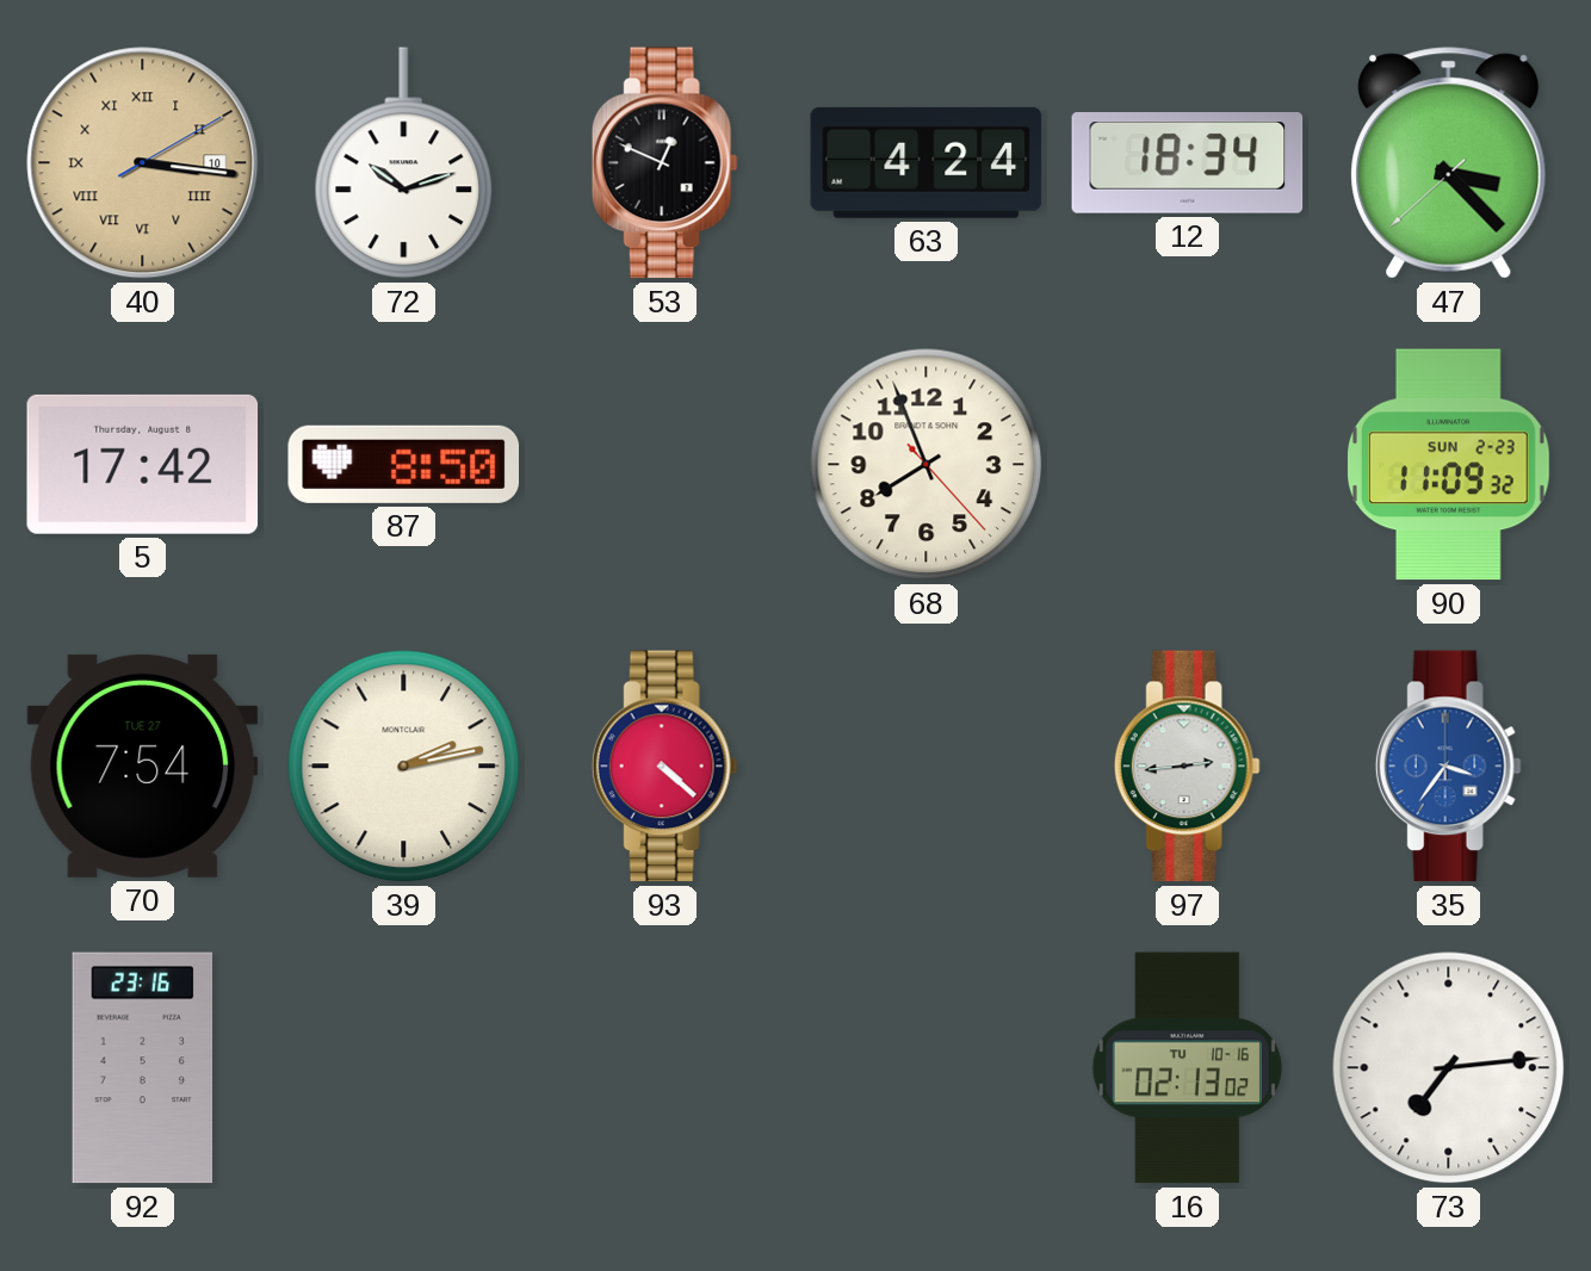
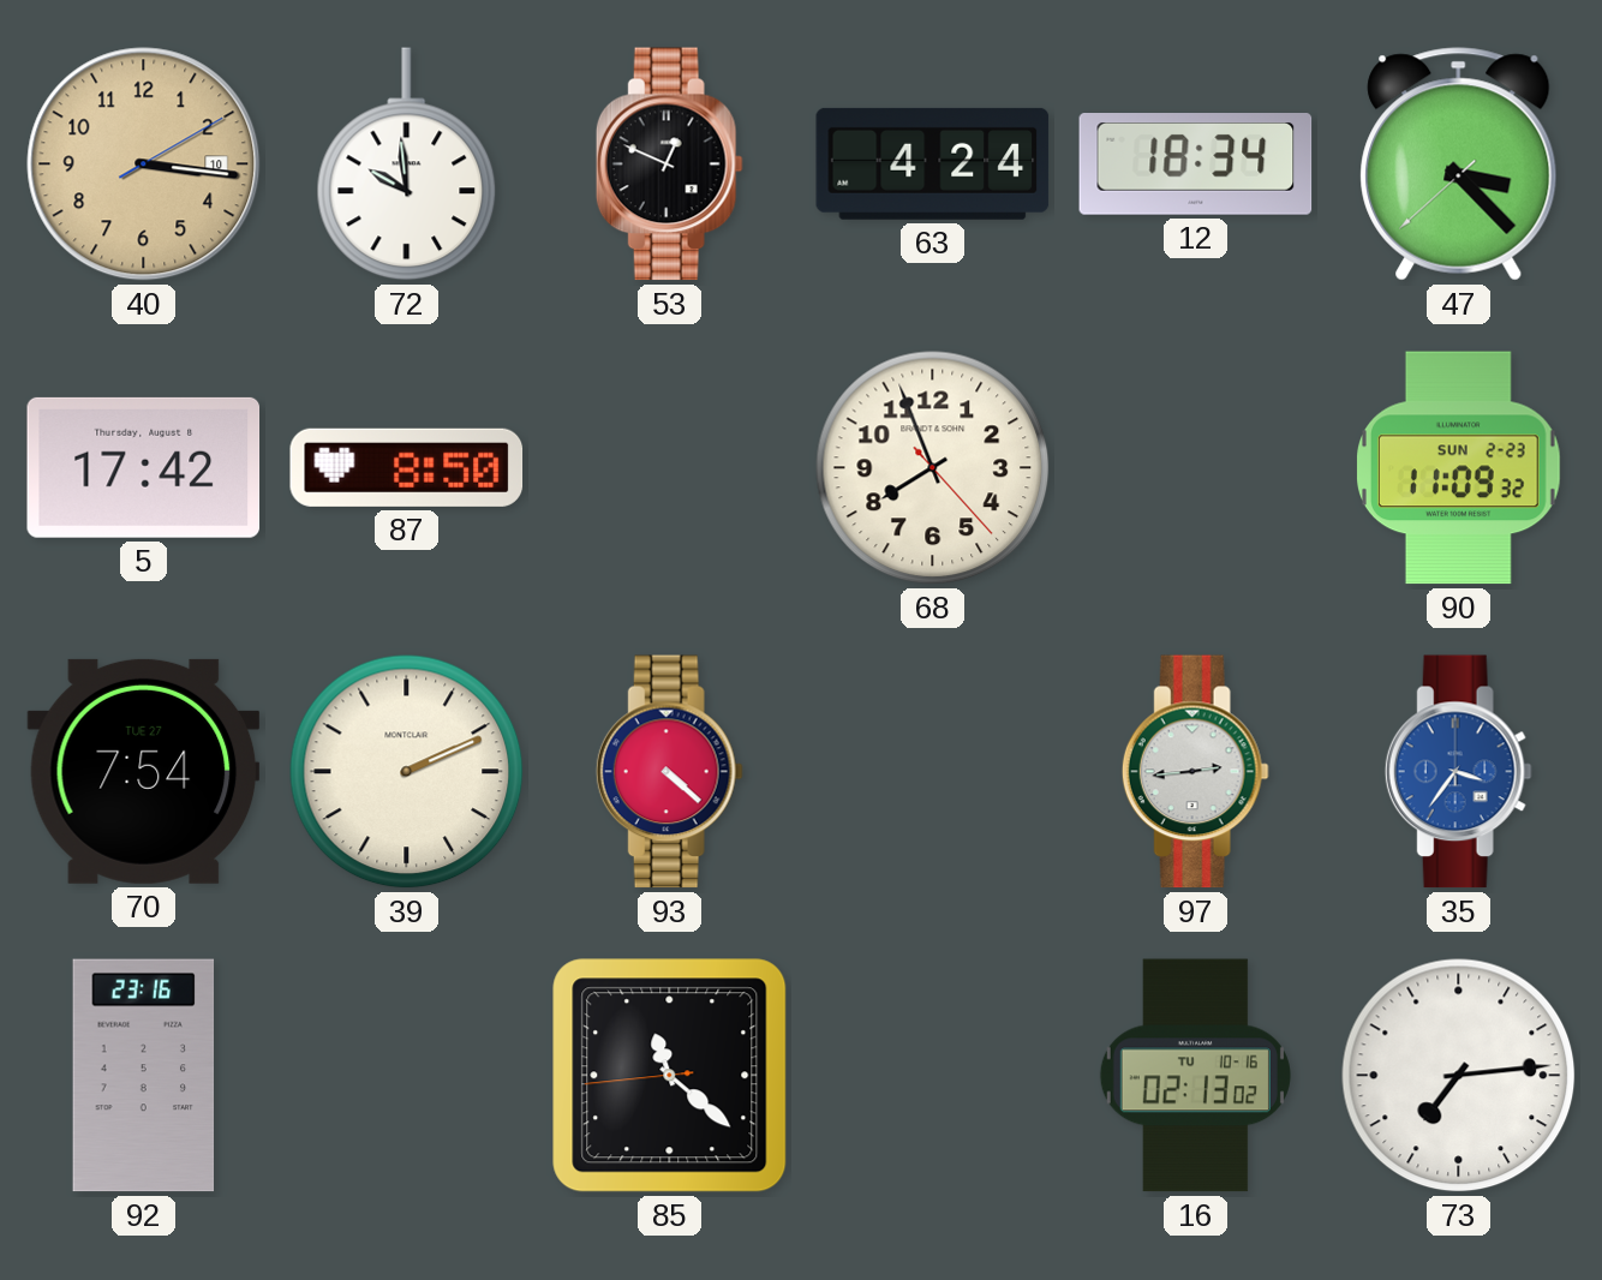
40 numerals: Roman -> Arabic (144, 165)
72: 10:12 -> 9:59 (407, 165)
39: 2:13 -> 2:11 (407, 772)
85: none -> 11:21 (670, 1076)
